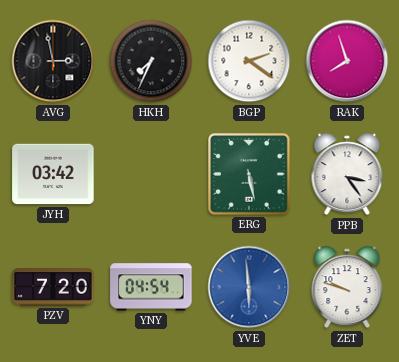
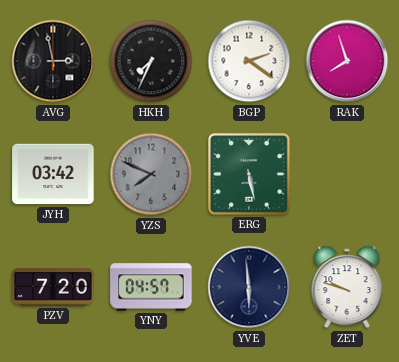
YZS: none -> 7:49 (151, 174)
PPB: 3:24 -> none (347, 174)
YNY: 04:54 -> 04:57 (151, 287)
YVE dial: blue -> navy (249, 287)
